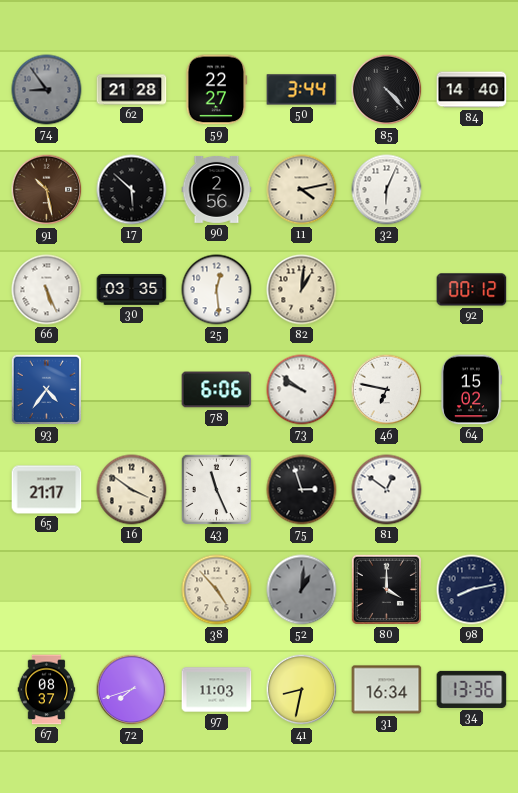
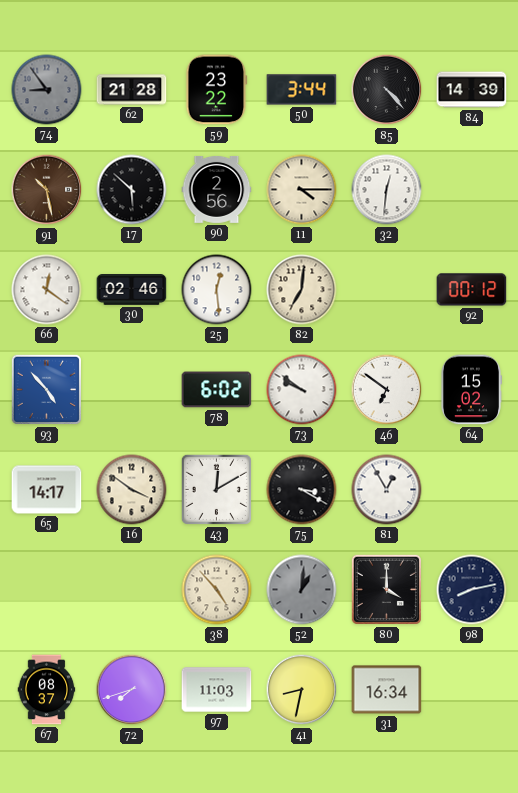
59: 22:27 -> 23:22 (217, 90)
84: 14:40 -> 14:39 (472, 90)
11: 4:13 -> 4:15 (302, 190)
32: 6:04 -> 12:31 (387, 190)
66: 5:26 -> 12:21 (47, 290)
30: 03:35 -> 02:46 (132, 290)
82: 1:01 -> 7:01 (302, 290)
93: 4:36 -> 4:53 (46, 389)
78: 6:06 -> 6:02 (217, 390)
46: 6:47 -> 6:51 (387, 390)
65: 21:17 -> 14:17 (47, 490)
43: 11:26 -> 12:10 (216, 489)
75: 2:57 -> 3:20 (302, 490)
81: 12:51 -> 12:55 (387, 490)
34: 13:36 -> none (472, 689)
